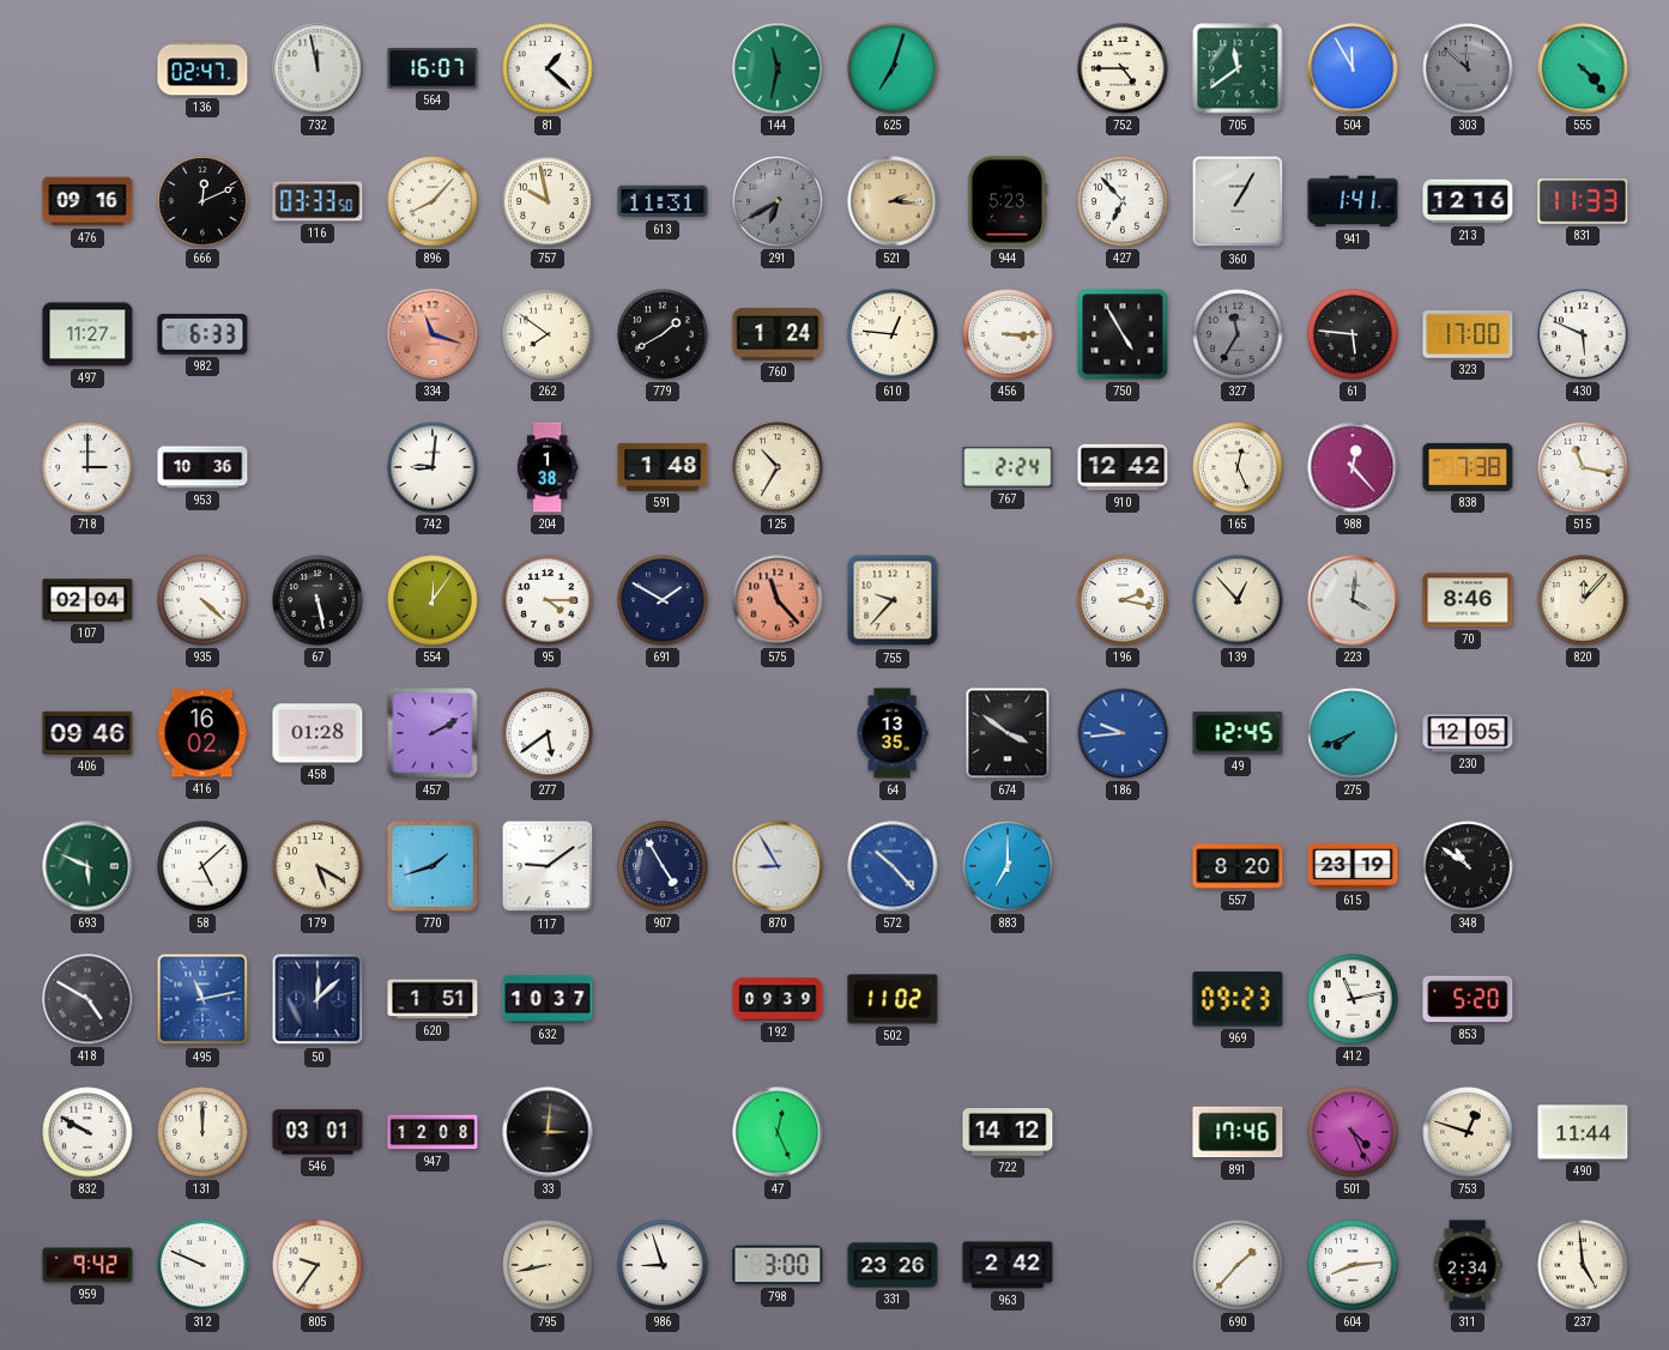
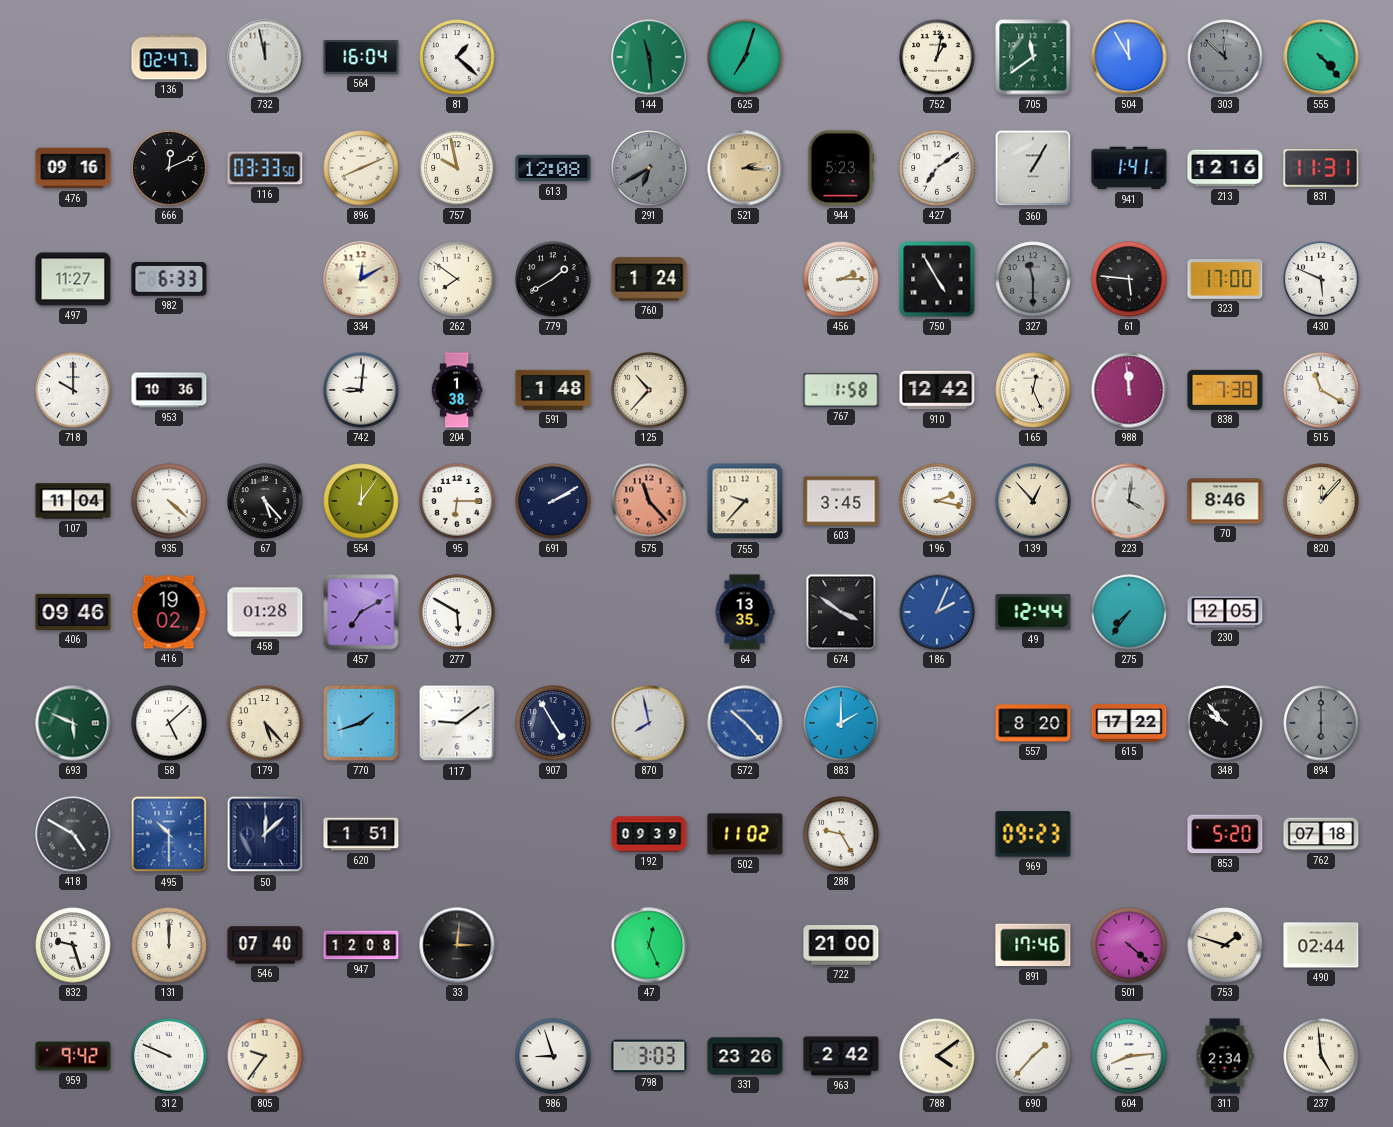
564: 16:07 -> 16:04 (361, 58)
144: 11:32 -> 11:29 (649, 57)
752: 4:45 -> 1:02 (937, 57)
896: 8:07 -> 8:11 (361, 168)
613: 11:31 -> 12:08 (553, 168)
427: 6:53 -> 7:09 (937, 168)
831: 11:33 -> 11:31 (1321, 168)
334: 11:18 -> 12:10 (361, 279)
334 dial: salmon -> cream (361, 279)
610: 12:46 -> none (893, 334)
456: 3:15 -> 2:15 (841, 279)
327: 11:35 -> 11:30 (1033, 279)
718: 3:00 -> 10:00 (73, 390)
125: 10:35 -> 10:37 (649, 390)
767: 2:24 -> 1:58 (841, 390)
988: 12:23 -> 11:59 (1129, 390)
515: 11:17 -> 11:20 (1321, 390)
107: 02:04 -> 11:04 (73, 501)
67: 5:28 -> 5:23 (265, 501)
95: 4:15 -> 6:15 (457, 501)
691: 1:50 -> 2:10 (553, 501)
603: none -> 3:45 (841, 501)
416: 16:02 -> 19:02 (169, 612)
457: 2:10 -> 7:10 (361, 612)
277: 5:39 -> 5:50 (457, 612)
186: 9:44 -> 2:04 (937, 612)
49: 12:45 -> 12:44 (1033, 612)
275: 7:41 -> 7:36 (1129, 612)
179: 5:20 -> 5:23 (265, 723)
870: 8:55 -> 7:58 (649, 723)
883: 7:00 -> 2:00 (841, 723)
615: 23:19 -> 17:22 (1129, 724)
348: 10:51 -> 9:53 (1225, 723)
894: none -> 6:00 (1321, 723)
495: 11:13 -> 10:30 (169, 834)
632: 10:37 -> none (548, 999)
288: none -> 9:25 (841, 834)
412: 11:13 -> none (1353, 999)
762: none -> 07:18 (1321, 834)
832: 9:50 -> 9:27 (73, 945)
546: 03:01 -> 07:40 (265, 945)
722: 14:12 -> 21:00 (841, 945)
501: 4:26 -> 4:22 (1129, 945)
753: 12:48 -> 1:48 (1225, 945)
490: 11:44 -> 02:44 (1321, 945)
795: 8:43 -> none (548, 1265)
798: 3:00 -> 3:03 (649, 1056)
788: none -> 4:09 (937, 1056)
